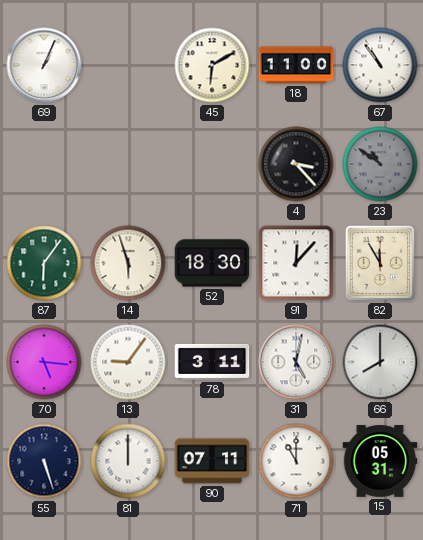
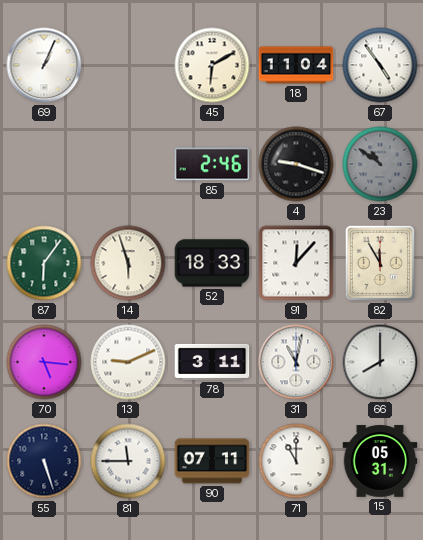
18: 11:00 -> 11:04 (296, 65)
67: 10:54 -> 4:54 (380, 65)
85: none -> 2:46 (212, 164)
4: 3:23 -> 9:18 (296, 164)
52: 18:30 -> 18:33 (212, 263)
13: 9:06 -> 9:11 (128, 362)
31: 5:02 -> 11:02 (296, 362)
81: 12:00 -> 11:45 (128, 461)
